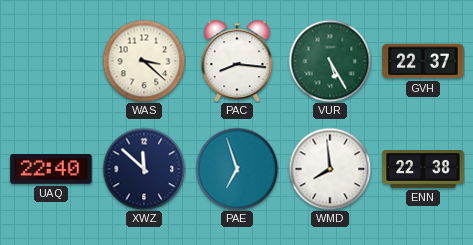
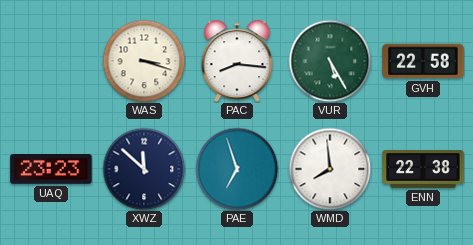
WAS: 3:22 -> 3:18 (144, 61)
GVH: 22:37 -> 22:58 (423, 61)
UAQ: 22:40 -> 23:23 (51, 170)
